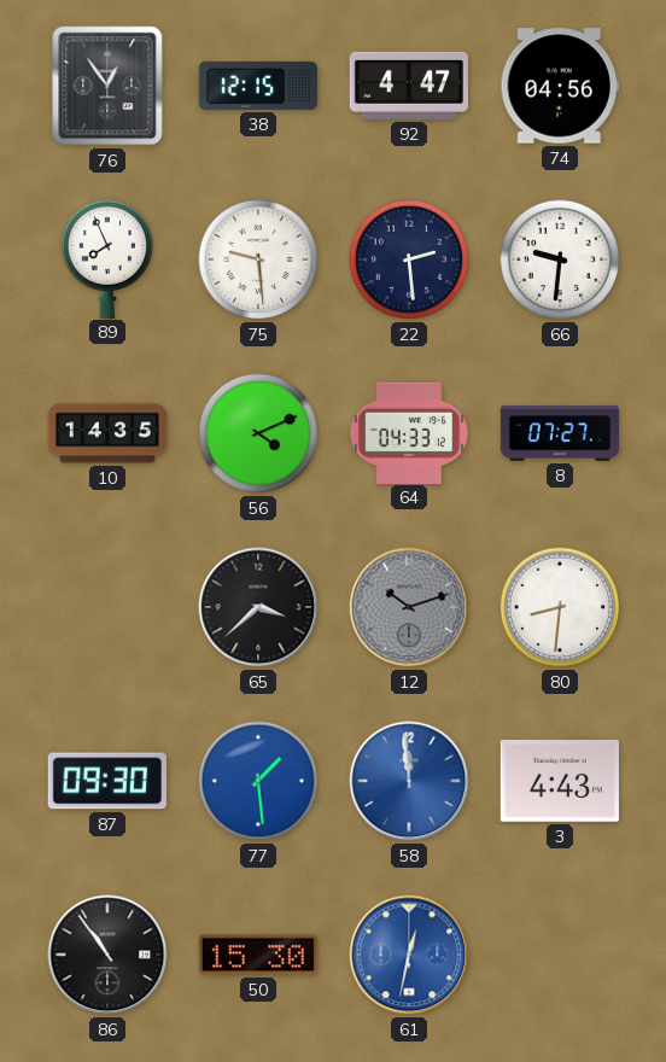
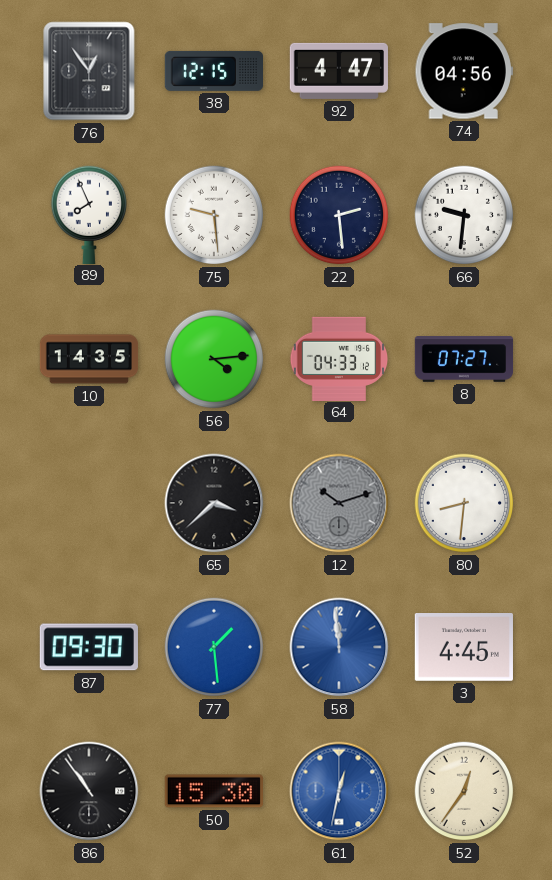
56: 4:11 -> 4:14 (214, 359)
3: 4:43 -> 4:45 (464, 648)
52: none -> 12:36 (464, 791)
